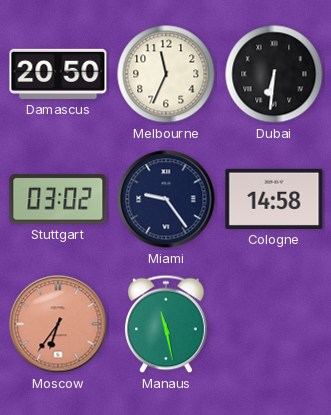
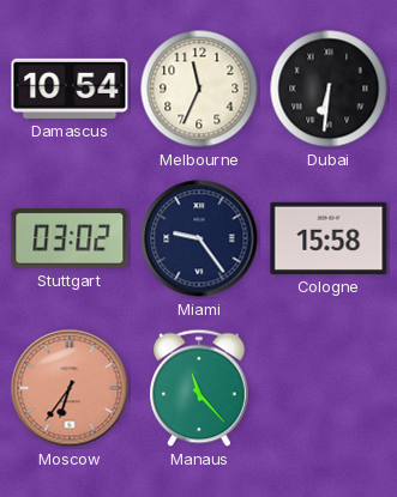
Damascus: 20:50 -> 10:54 (70, 89)
Cologne: 14:58 -> 15:58 (329, 238)
Manaus: 11:28 -> 11:23 (199, 388)
